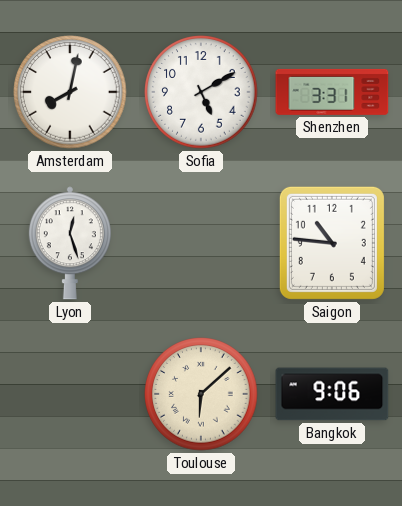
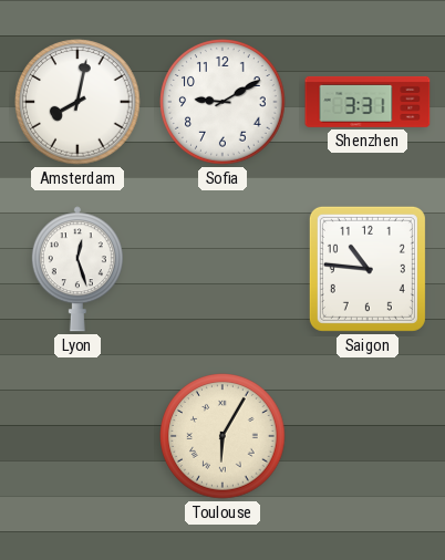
Sofia: 5:10 -> 9:10 (222, 102)
Toulouse: 6:08 -> 6:05 (222, 436)
Bangkok: 9:06 -> none (332, 394)
